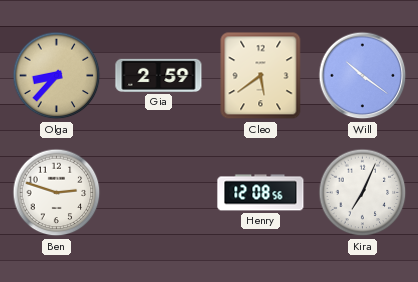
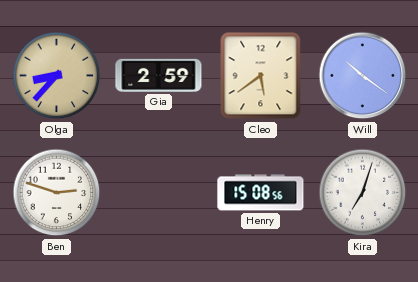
Henry: 12:08 -> 15:08 (261, 193)
Kira: 7:04 -> 7:03 (363, 193)
